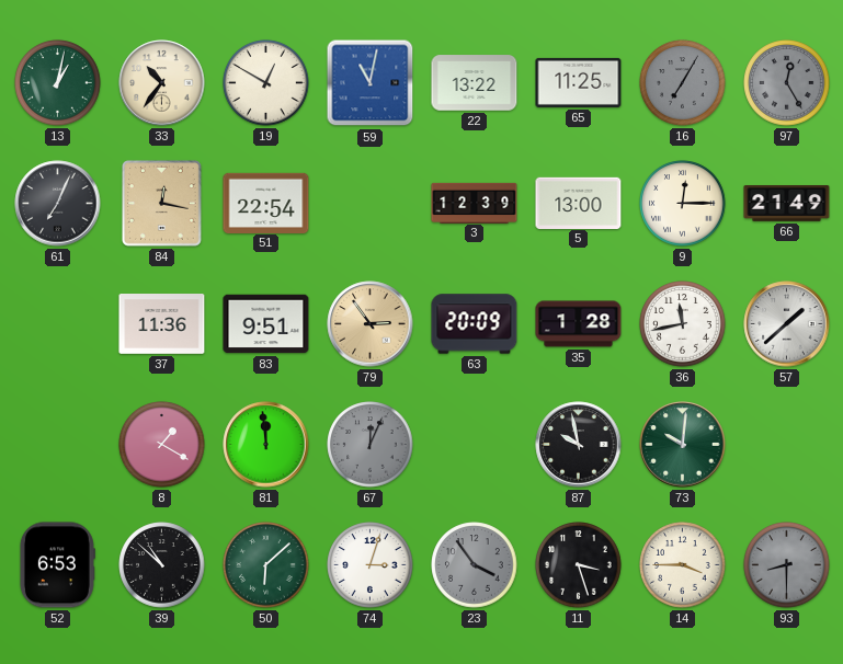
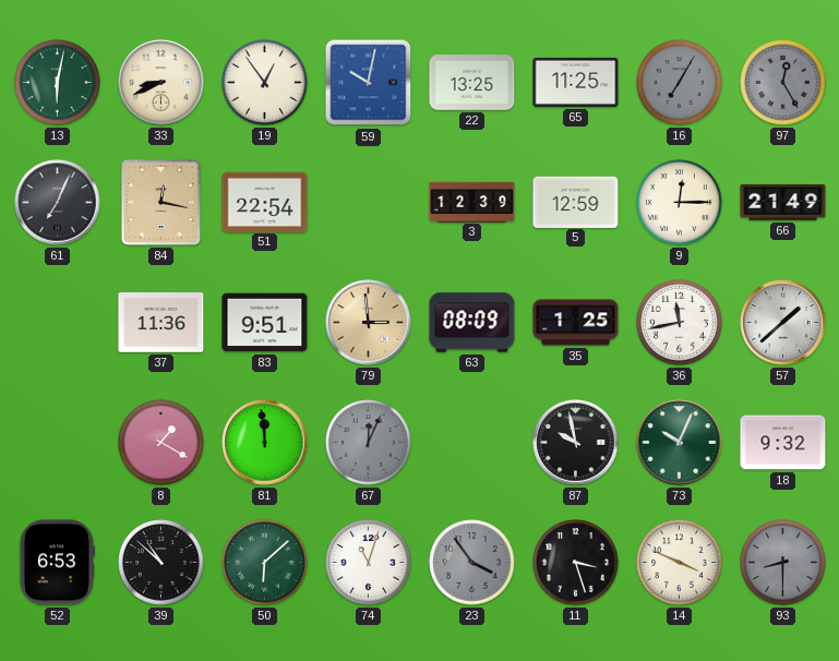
13: 1:02 -> 6:02 (58, 83)
33: 10:36 -> 8:41 (161, 83)
19: 12:50 -> 12:54 (265, 83)
59: 11:02 -> 10:02 (369, 83)
22: 13:22 -> 13:25 (472, 83)
5: 13:00 -> 12:59 (576, 202)
79: 2:54 -> 2:59 (369, 323)
63: 20:09 -> 08:09 (472, 323)
35: 1:28 -> 1:25 (576, 323)
73: 10:01 -> 10:04 (680, 443)
18: none -> 9:32 (783, 443)
74: 3:03 -> 11:03 (369, 563)
14: 3:45 -> 3:49 (680, 563)
